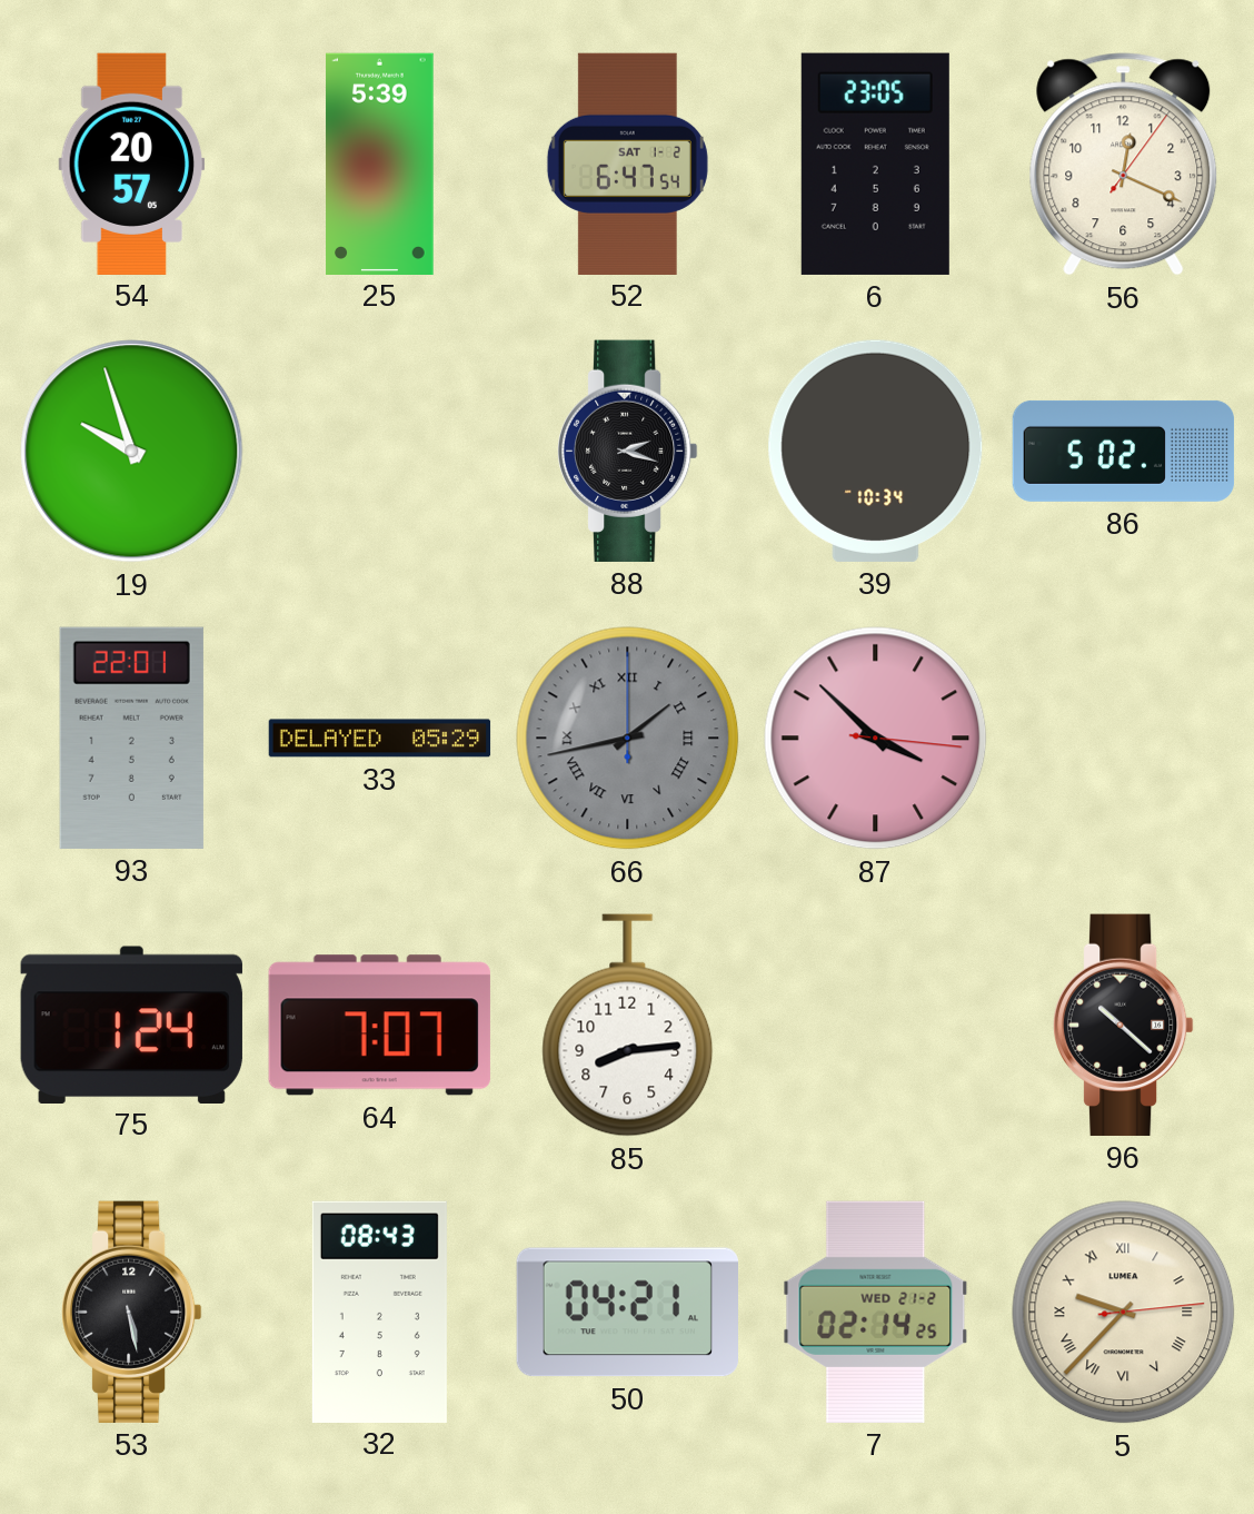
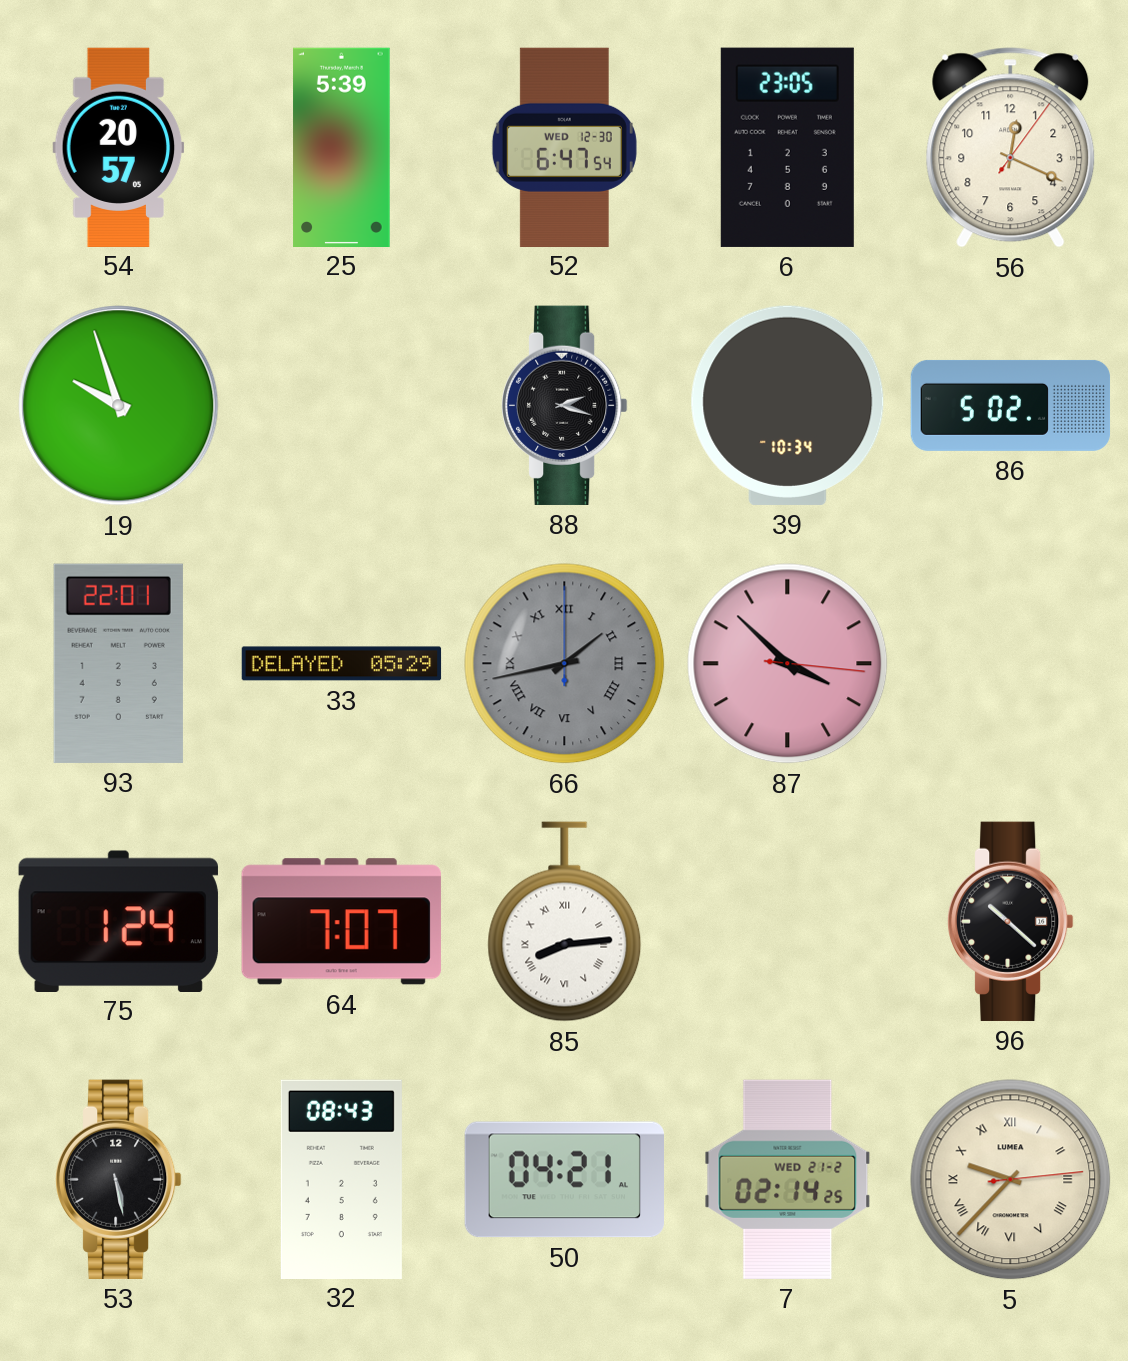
52 date: SAT 1-2 -> WED 12-30 (564, 147)
85 numerals: Arabic -> Roman (565, 922)
